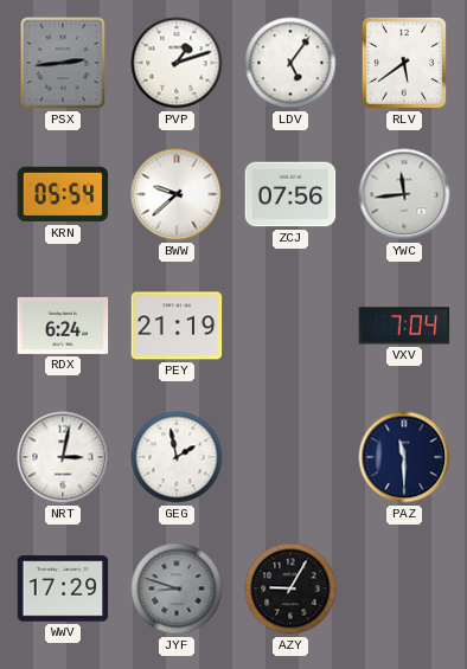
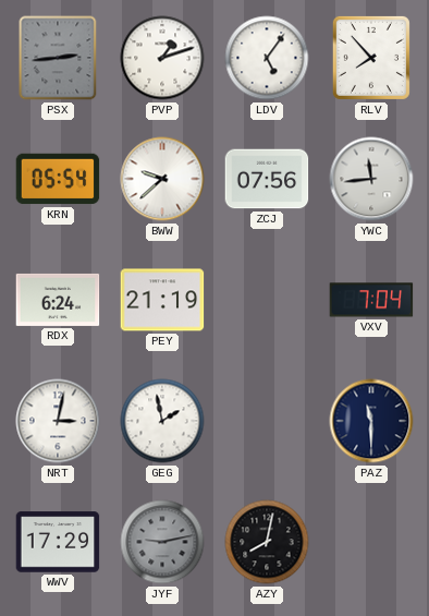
RLV: 5:39 -> 7:53 (371, 58)
JYF: 8:48 -> 9:13 (162, 542)
AZY: 9:05 -> 8:02 (267, 542)
